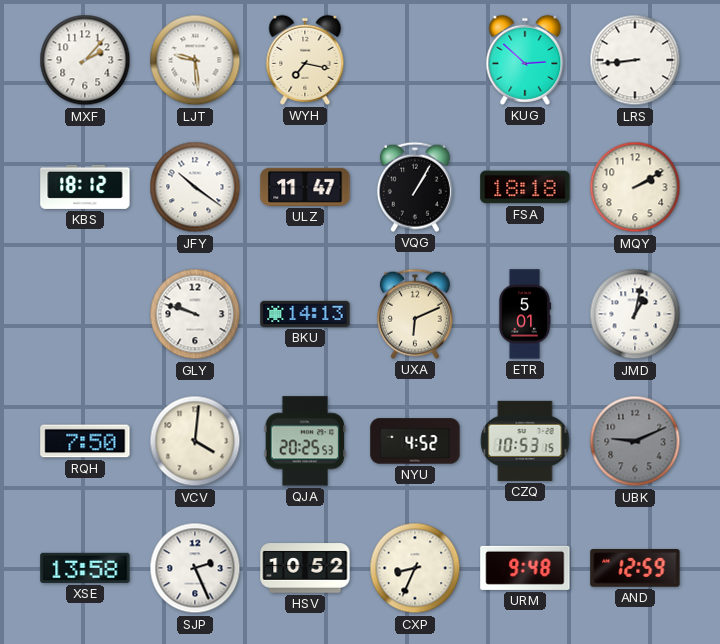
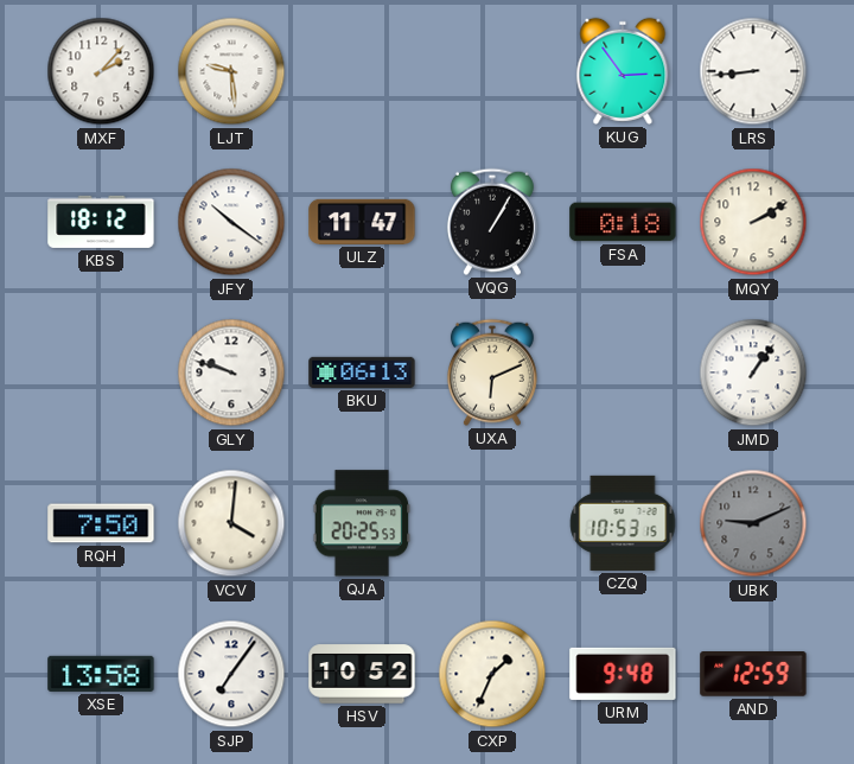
WYH: 7:17 -> none (305, 60)
KUG: 2:52 -> 2:54 (623, 71)
FSA: 18:18 -> 0:18 (623, 222)
BKU: 14:13 -> 06:13 (362, 373)
ETR: 5:01 -> none (525, 314)
JMD: 1:02 -> 1:06 (753, 373)
NYU: 4:52 -> none (415, 441)
SJP: 2:26 -> 7:06 (231, 674)
CXP: 8:34 -> 1:34 (492, 674)
